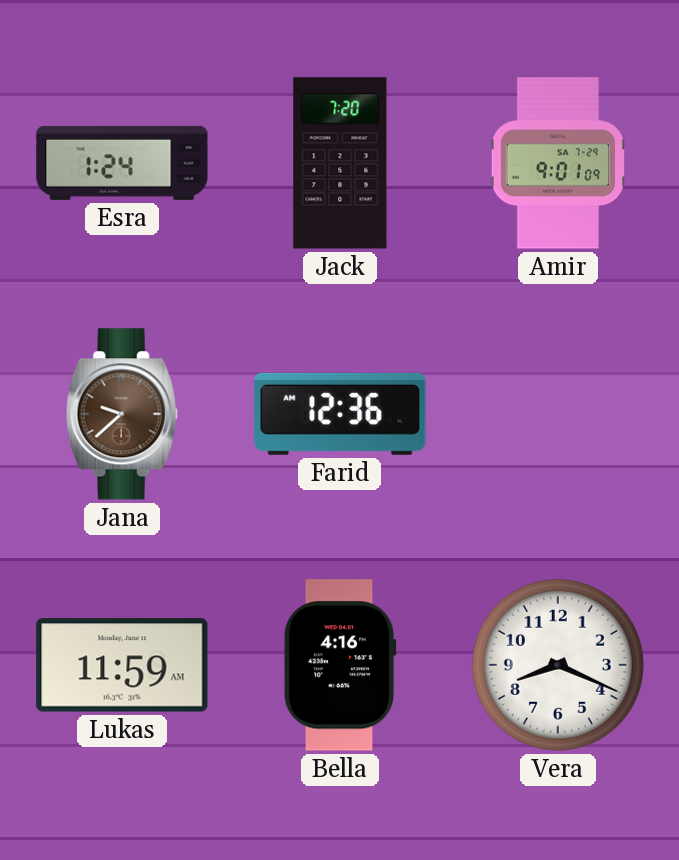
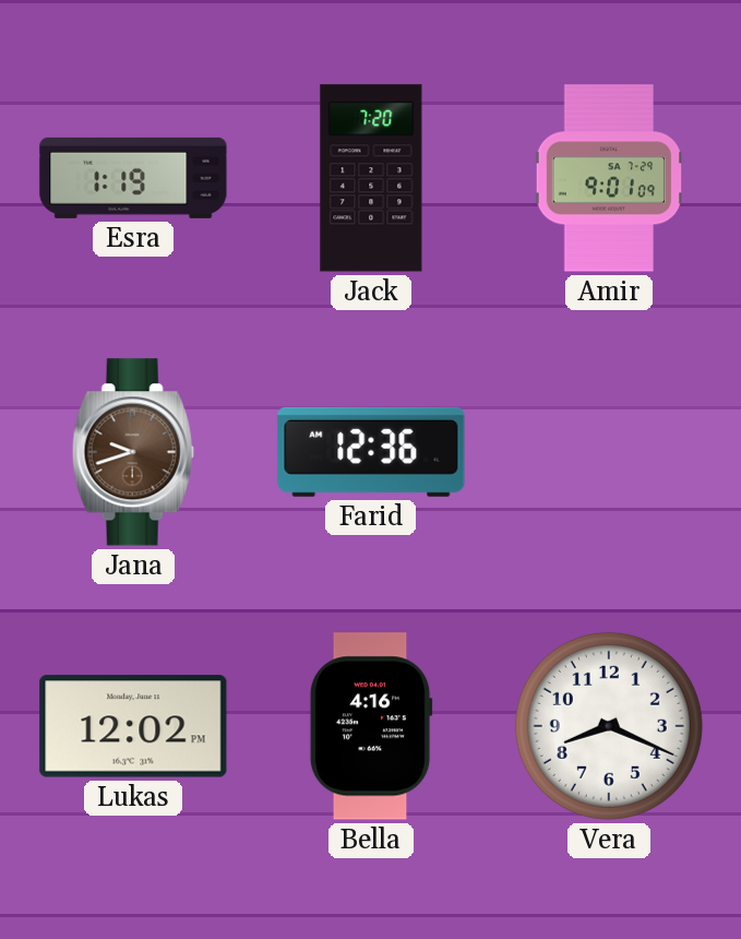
Esra: 1:24 -> 1:19 (133, 178)
Jana: 9:38 -> 9:42 (133, 452)
Lukas: 11:59 -> 12:02 (133, 726)
